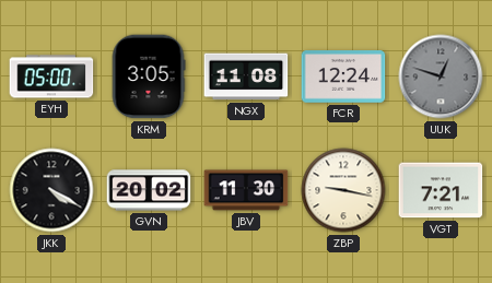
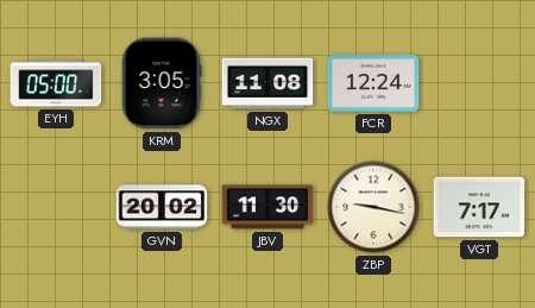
UUK: 12:48 -> none (441, 76)
JKK: 4:20 -> none (51, 190)
VGT: 7:21 -> 7:17 (479, 207)
